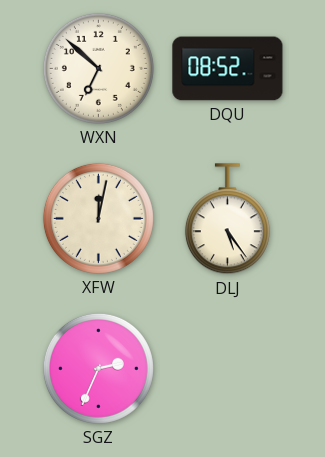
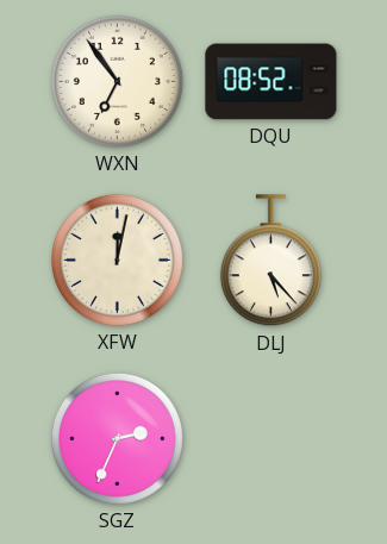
WXN: 6:52 -> 6:54 (117, 81)
DLJ: 5:24 -> 5:23 (270, 261)
